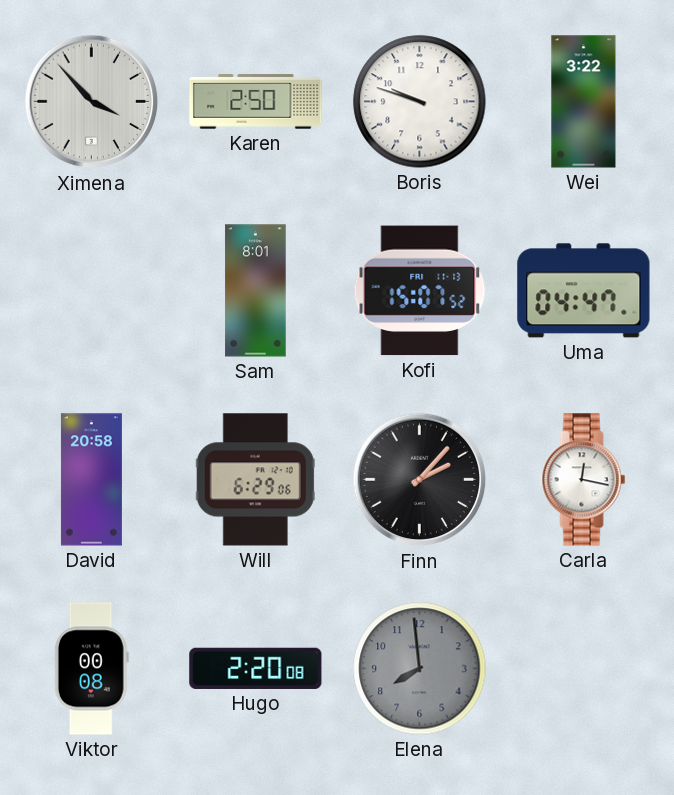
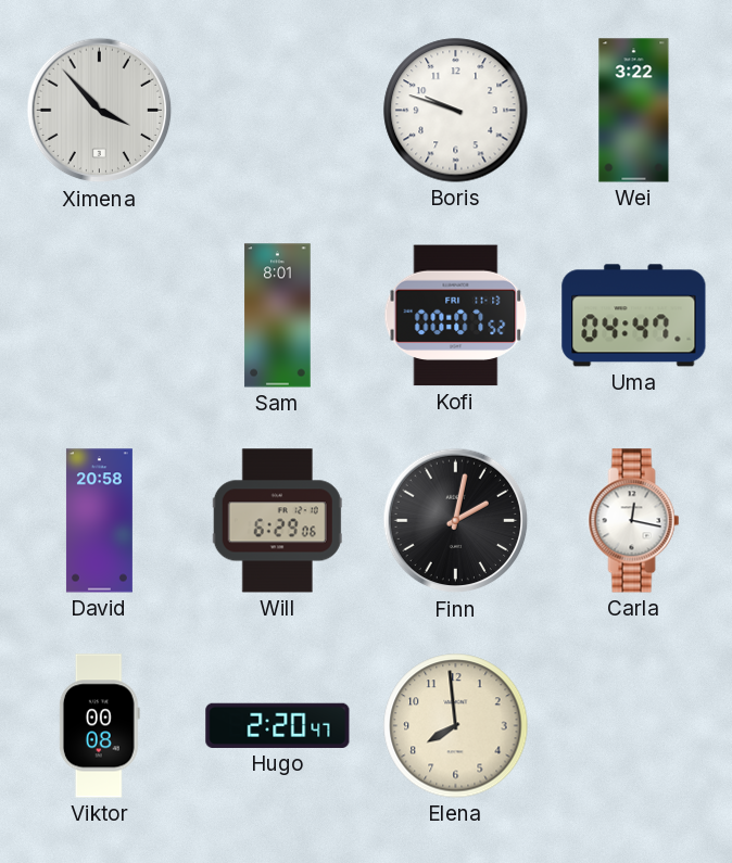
Karen: 2:50 -> none (256, 102)
Kofi: 15:07 -> 00:07 (456, 316)
Finn: 2:07 -> 2:02 (456, 521)
Hugo: 2:20:08 -> 2:20:47 (278, 725)
Elena dial: grey -> cream (456, 726)
